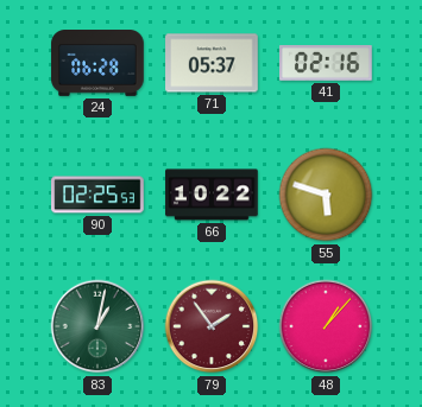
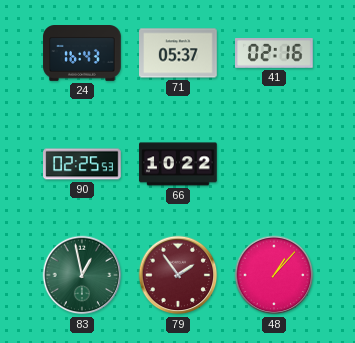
24: 06:28 -> 16:43 (82, 54)
55: 5:48 -> none (326, 195)
83: 1:02 -> 12:58 (82, 275)
